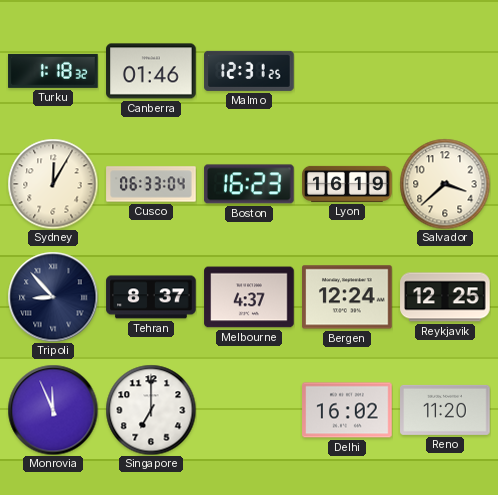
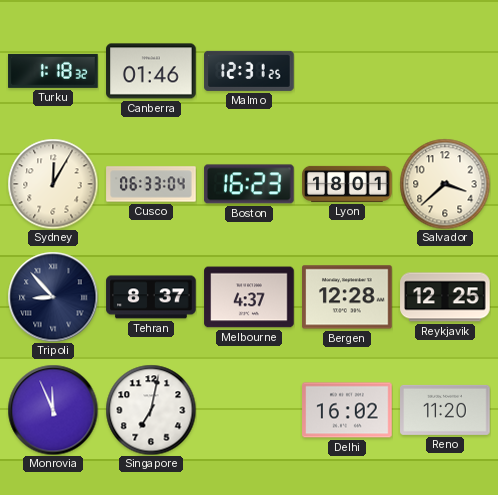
Lyon: 16:19 -> 18:01 (347, 184)
Bergen: 12:24 -> 12:28 (347, 297)
Singapore: 7:00 -> 7:02 (151, 410)
